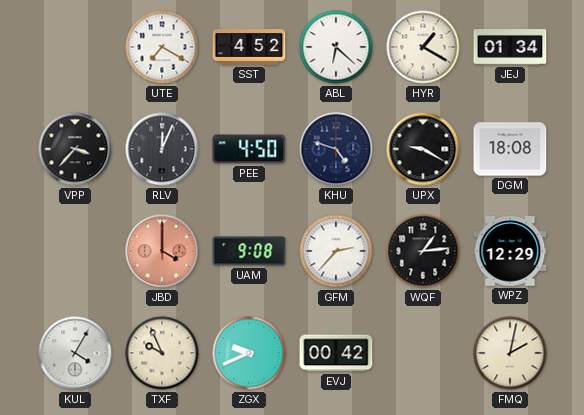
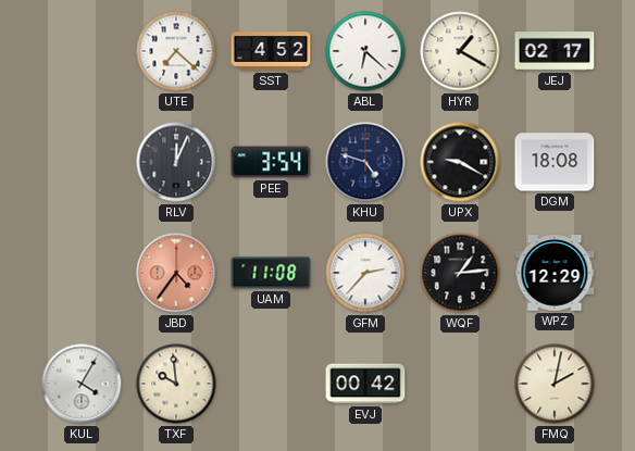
UTE: 7:20 -> 7:22 (176, 51)
JEJ: 01:34 -> 02:17 (555, 52)
VPP: 3:37 -> none (75, 149)
PEE: 4:50 -> 3:54 (271, 162)
JBD: 4:00 -> 4:36 (176, 273)
UAM: 9:08 -> 11:08 (271, 273)
TXF: 9:56 -> 9:59 (176, 384)
ZGX: 9:41 -> none (249, 353)
